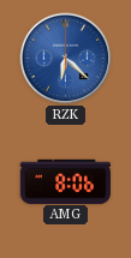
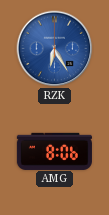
RZK: 6:22 -> 6:25 (55, 49)
